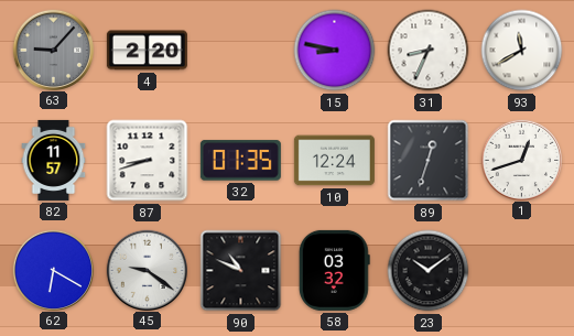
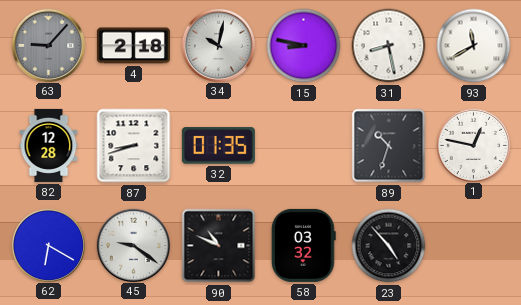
4: 2:20 -> 2:18 (133, 46)
34: none -> 10:02 (218, 45)
31: 8:34 -> 8:28 (389, 46)
82: 11:57 -> 12:28 (49, 145)
10: 12:24 -> none (334, 161)
89: 12:33 -> 10:33 (389, 146)
1: 12:42 -> 12:47 (473, 145)
23: 10:09 -> 4:53 (389, 246)
